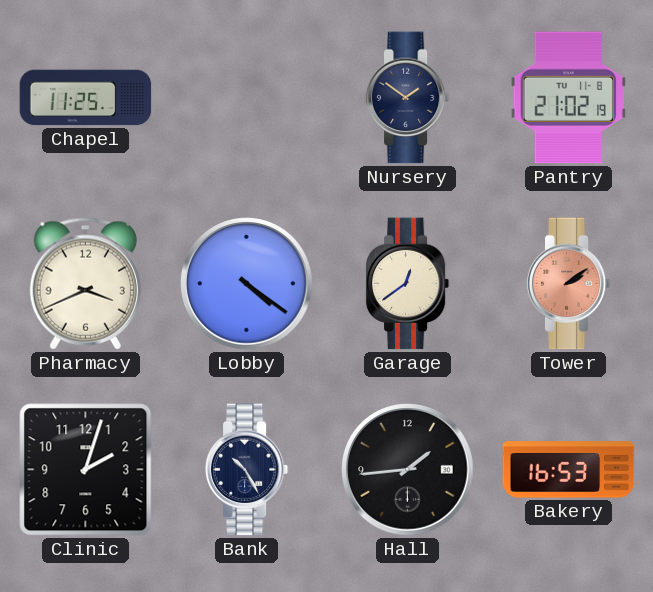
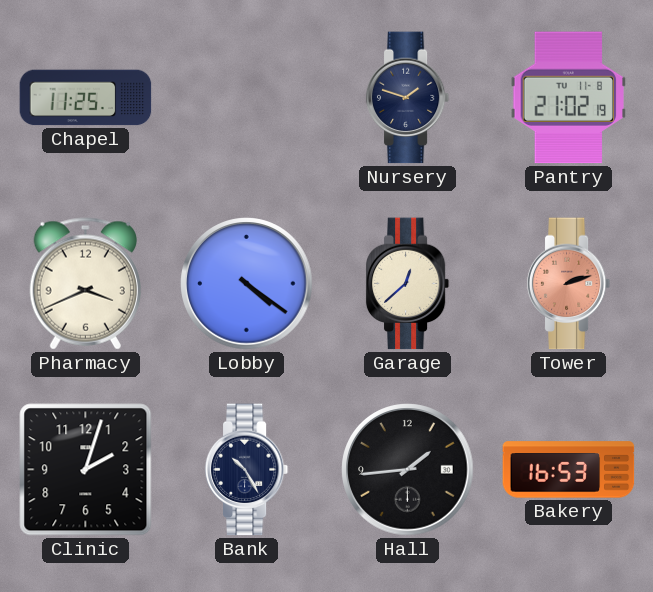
Nursery: 1:51 -> 1:48 (408, 98)
Garage: 12:39 -> 12:38 (408, 284)
Tower: 2:09 -> 2:12 (569, 284)
